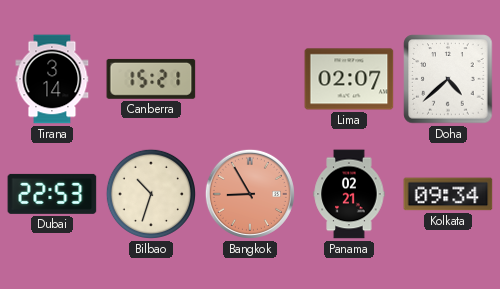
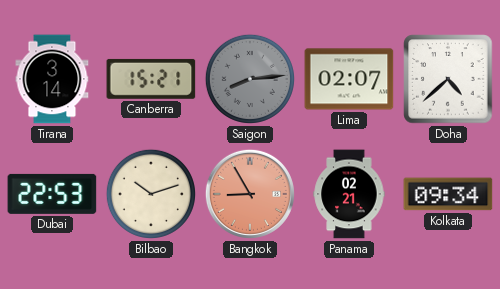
Saigon: none -> 8:14 (250, 79)
Bilbao: 10:33 -> 10:12 (151, 194)
